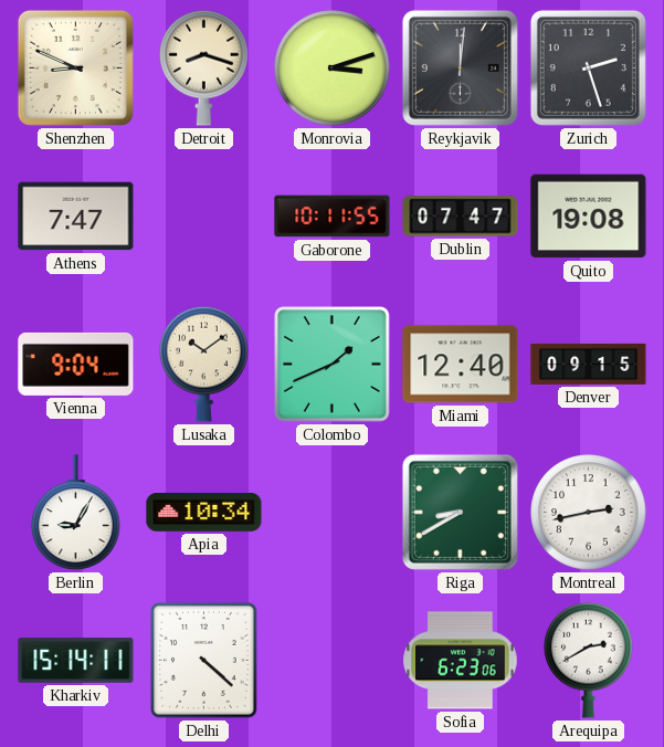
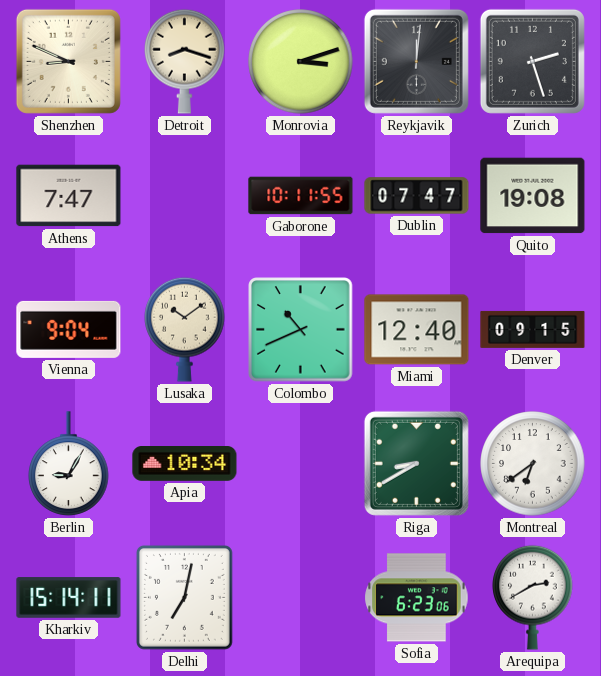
Colombo: 1:41 -> 10:41 (301, 330)
Montreal: 2:43 -> 6:39 (533, 464)
Delhi: 4:22 -> 7:02 (184, 597)
